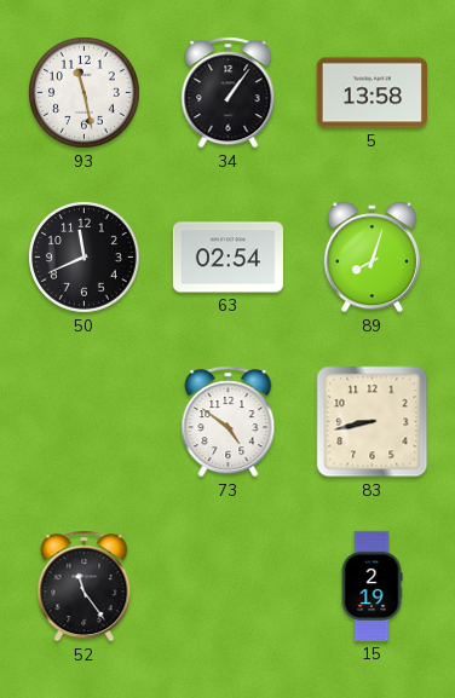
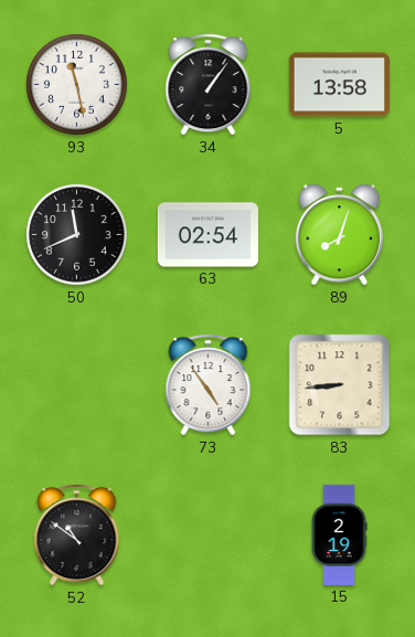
73: 4:51 -> 4:54 (209, 385)
83: 8:43 -> 8:44 (340, 385)
52: 11:24 -> 10:51 (77, 535)
